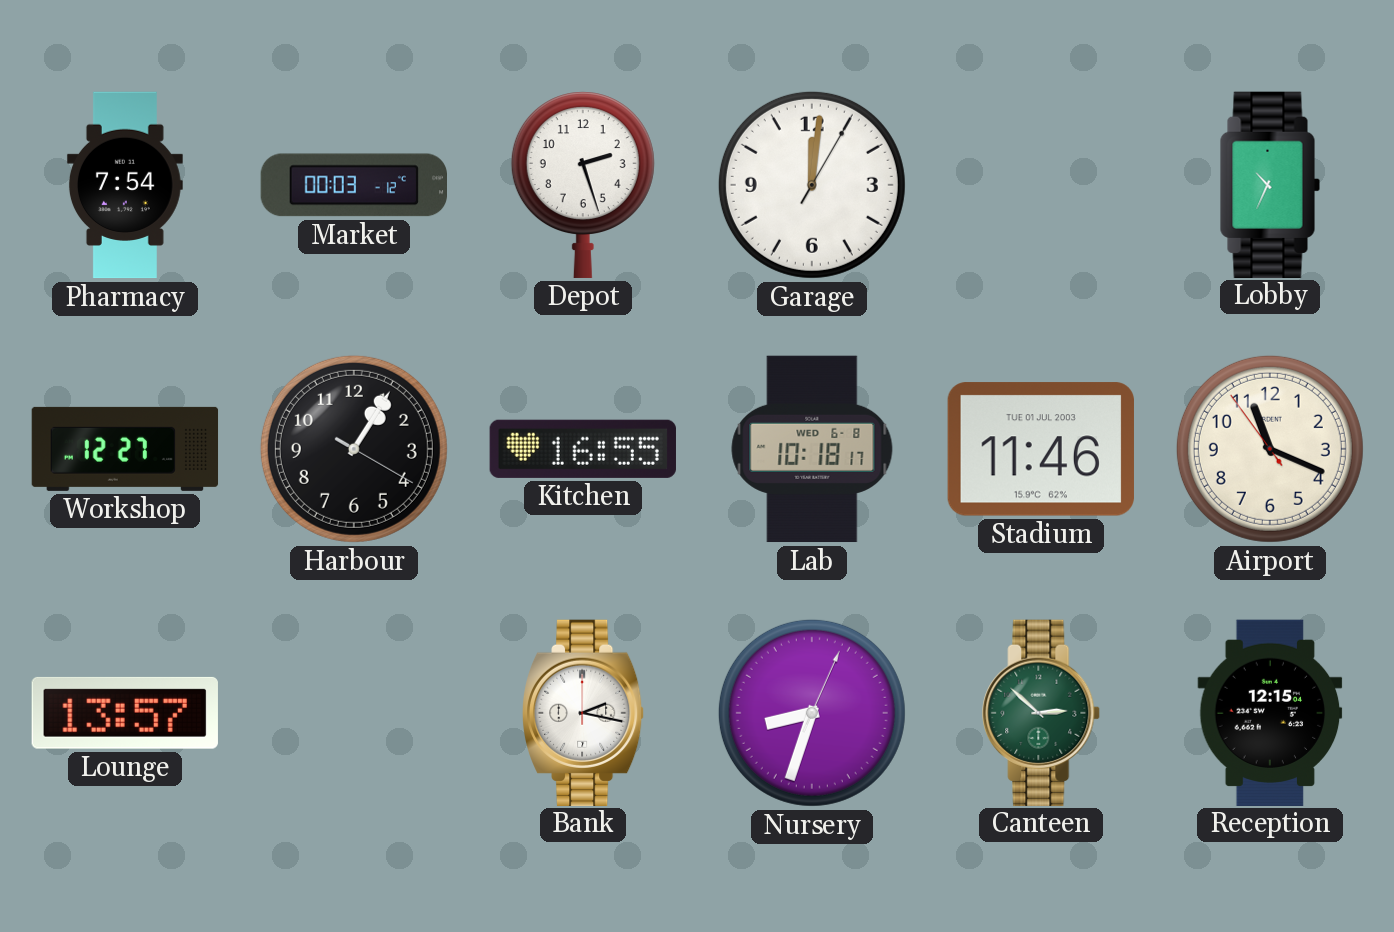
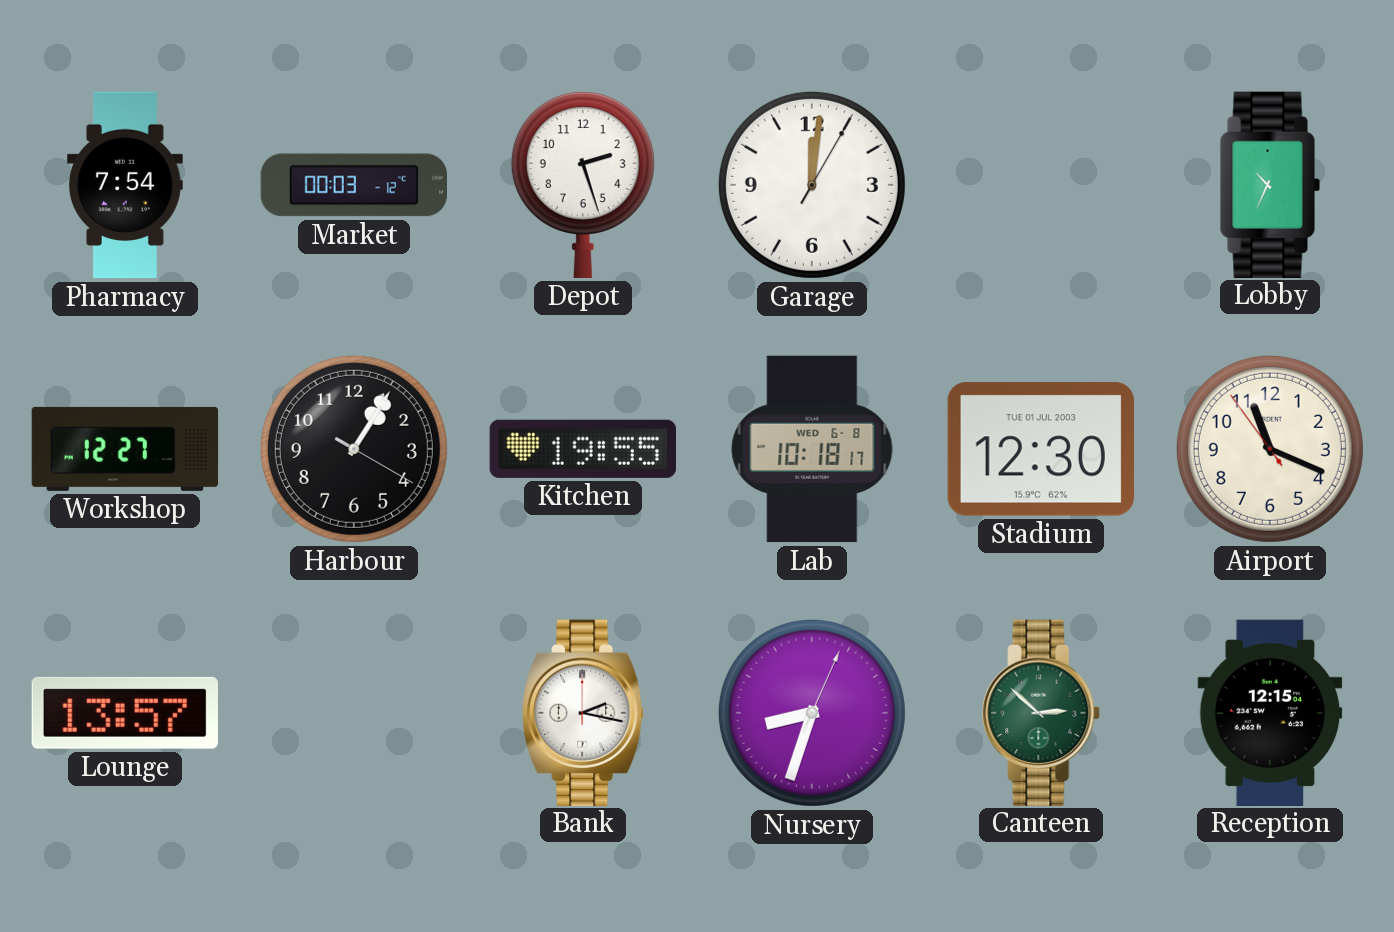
Kitchen: 16:55 -> 19:55 (583, 449)
Stadium: 11:46 -> 12:30 (1041, 449)
